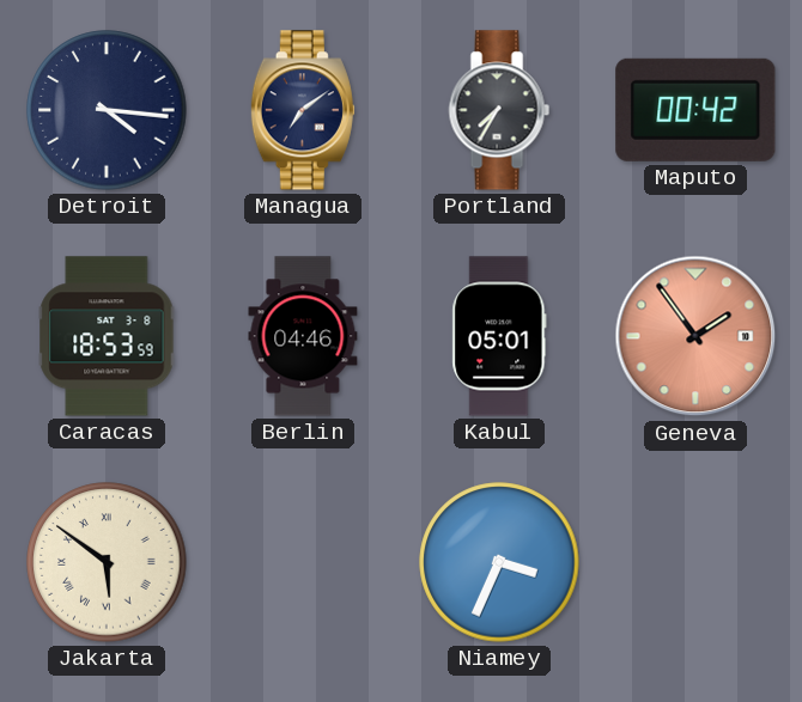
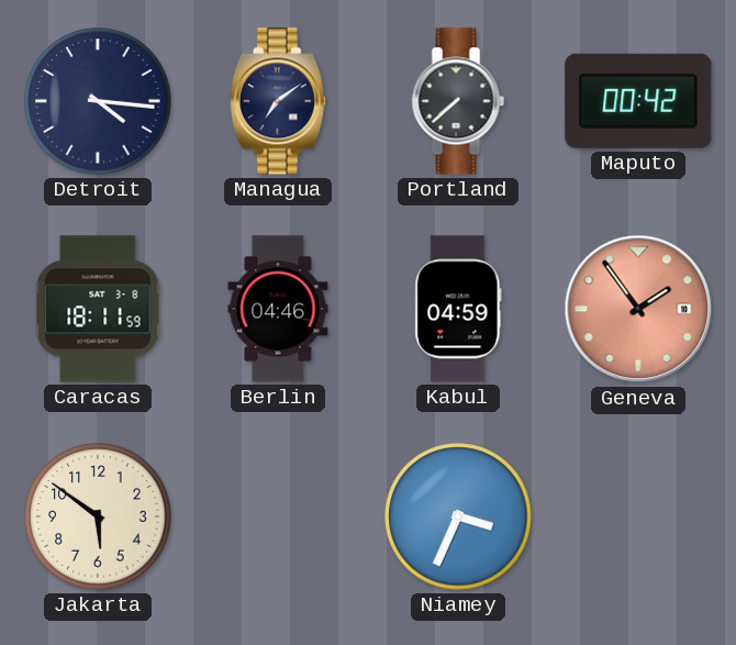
Portland: 7:35 -> 7:38 (458, 101)
Caracas: 18:53 -> 18:11 (98, 309)
Kabul: 05:01 -> 04:59 (458, 309)
Jakarta numerals: Roman -> Arabic (98, 516)
